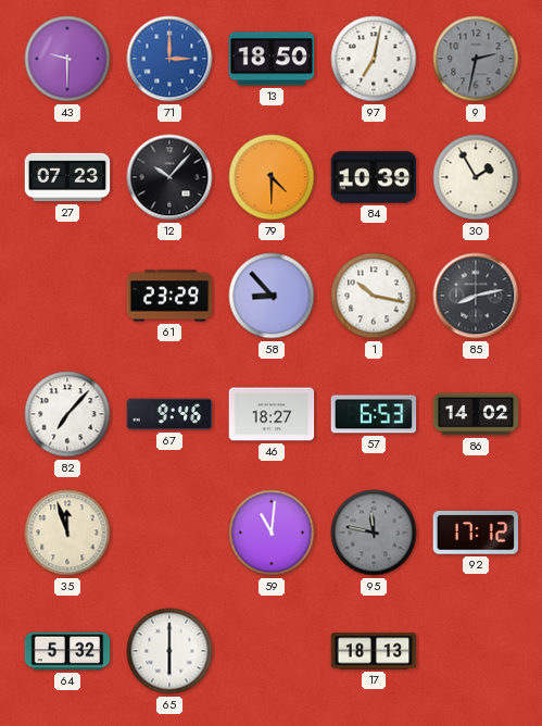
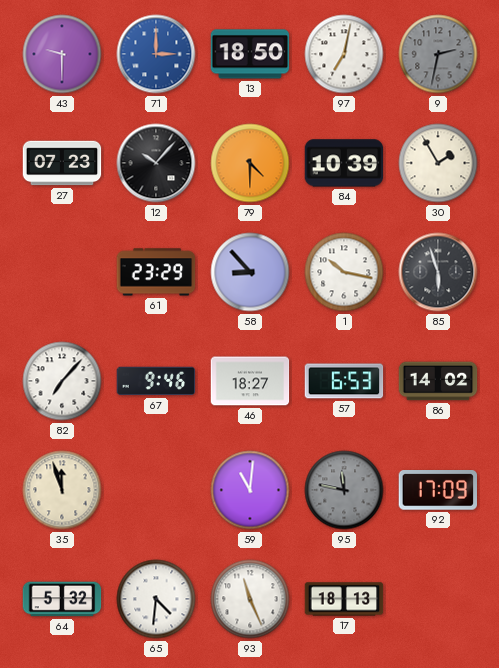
85: 8:13 -> 5:57 (438, 272)
92: 17:12 -> 17:09 (437, 491)
65: 6:00 -> 4:31 (156, 599)
93: none -> 11:26 (250, 599)
